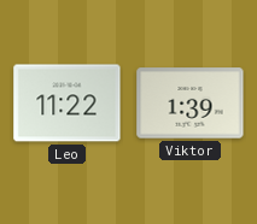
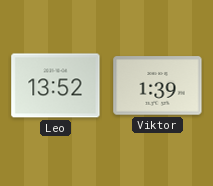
Leo: 11:22 -> 13:52 (56, 86)
